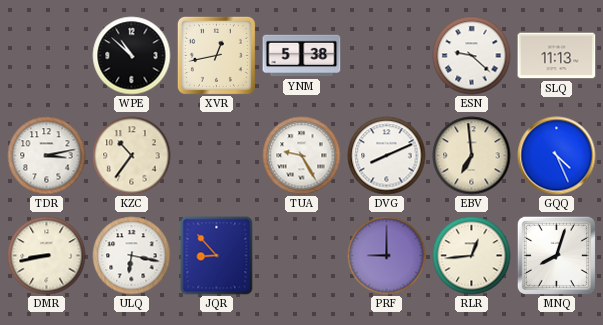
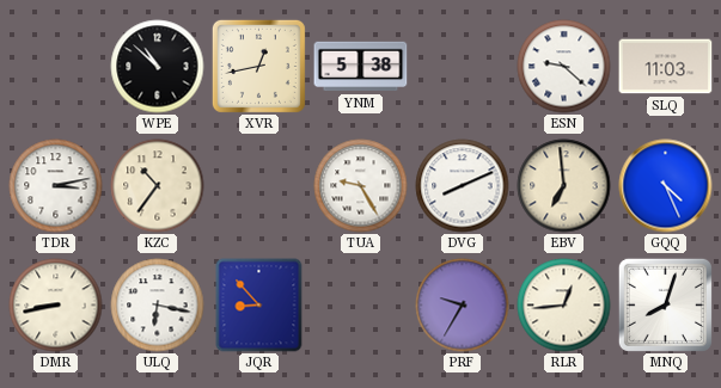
SLQ: 11:13 -> 11:03 (666, 67)
PRF: 9:00 -> 9:35 (463, 306)
